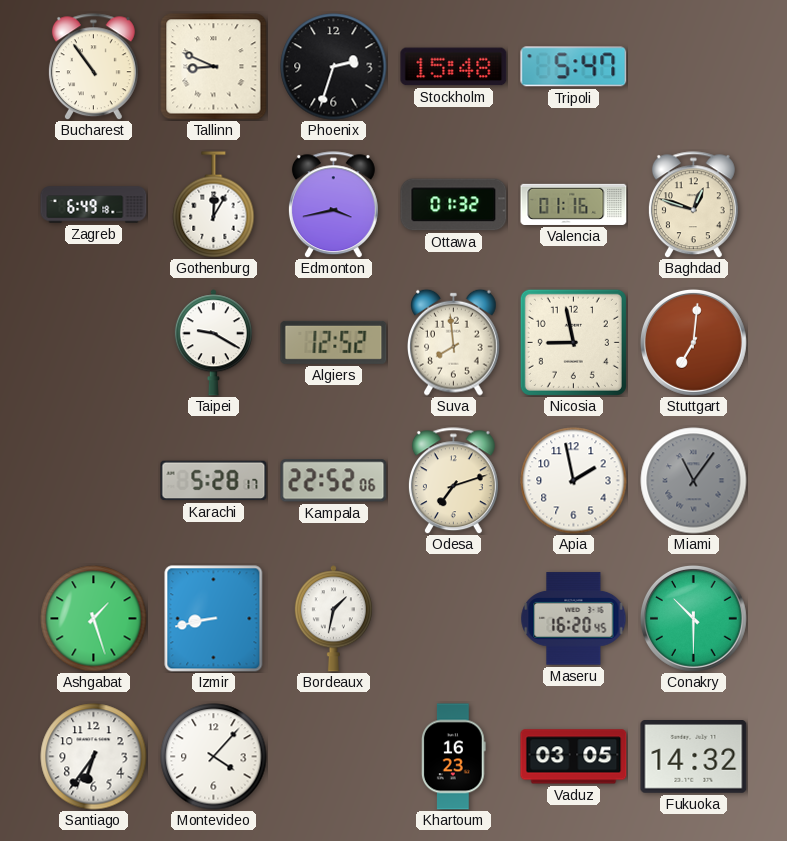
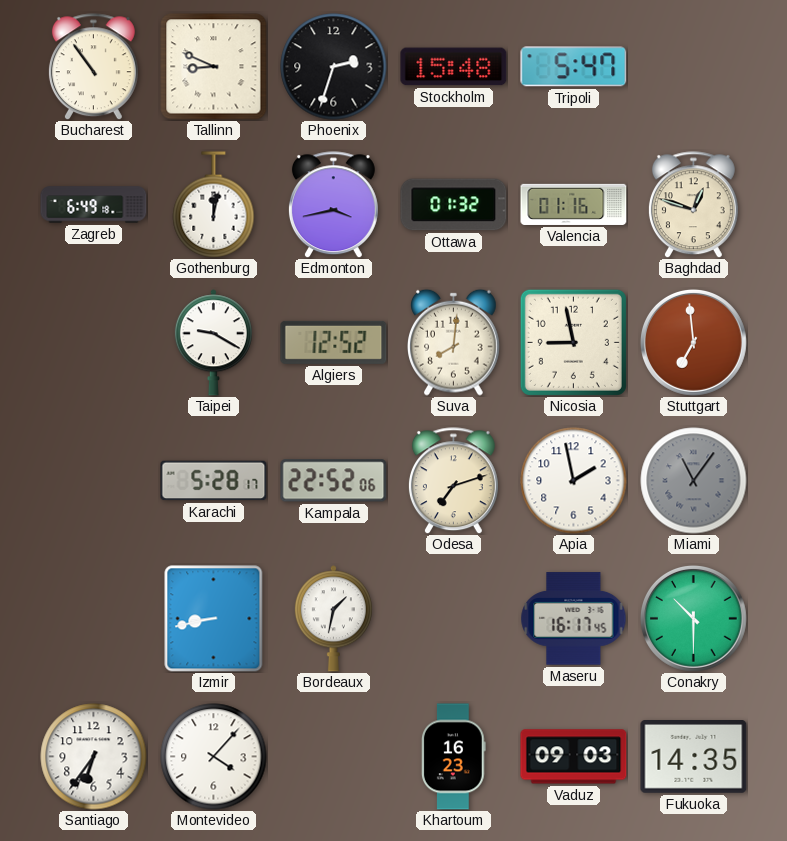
Gothenburg: 12:05 -> 12:02 (214, 205)
Suva: 7:59 -> 8:01 (454, 342)
Stuttgart: 7:01 -> 6:59 (693, 342)
Ashgabat: 1:27 -> none (94, 619)
Maseru: 16:20 -> 16:17 (574, 619)
Vaduz: 03:05 -> 09:03 (574, 757)
Fukuoka: 14:32 -> 14:35 (694, 757)
